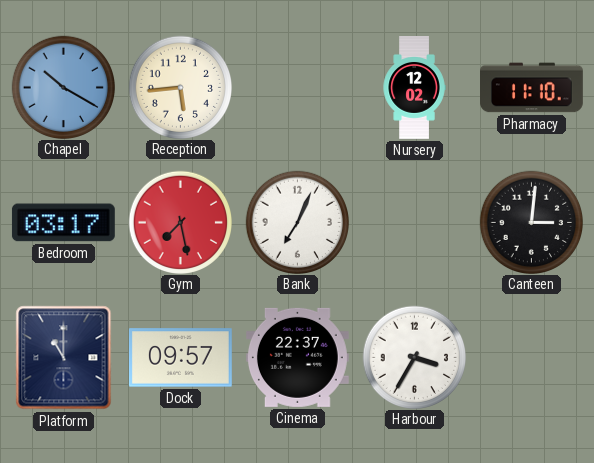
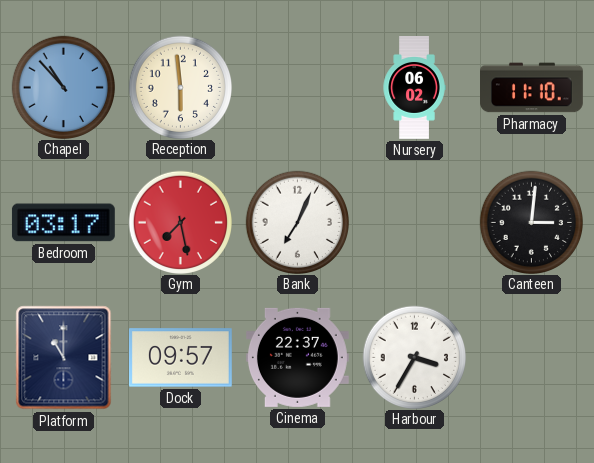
Chapel: 10:20 -> 10:53 (63, 87)
Reception: 5:44 -> 5:59 (180, 87)
Nursery: 12:02 -> 06:02 (414, 88)
